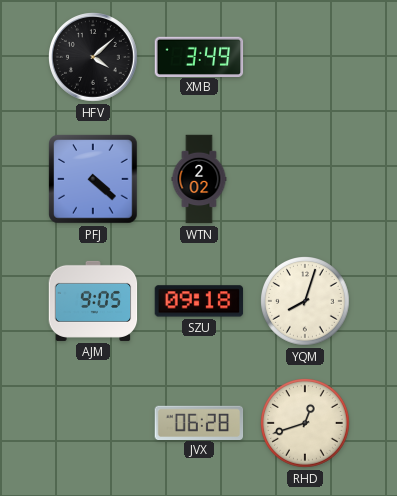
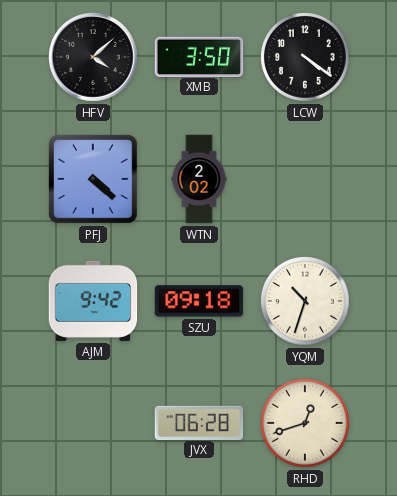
XMB: 3:49 -> 3:50 (199, 56)
LCW: none -> 4:21 (306, 58)
AJM: 9:05 -> 9:42 (93, 301)
YQM: 8:03 -> 10:33 (306, 302)
